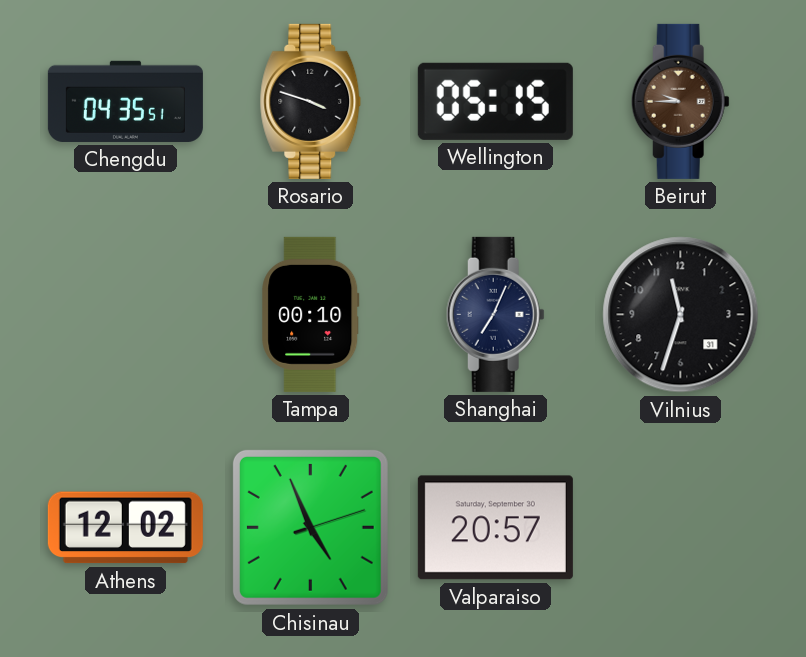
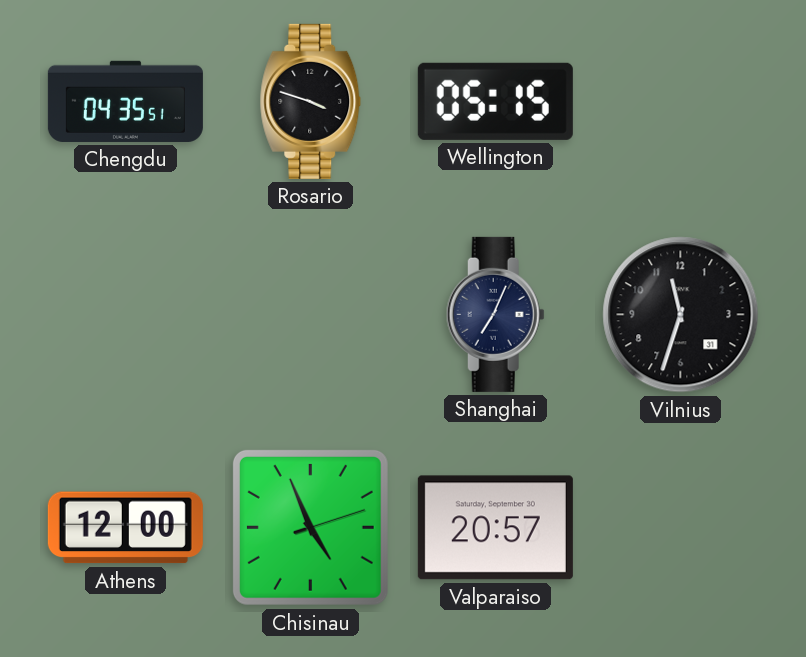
Beirut: 9:45 -> none (680, 101)
Tampa: 00:10 -> none (311, 314)
Athens: 12:02 -> 12:00 (125, 528)
